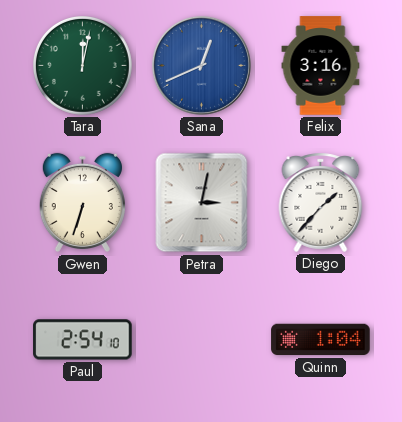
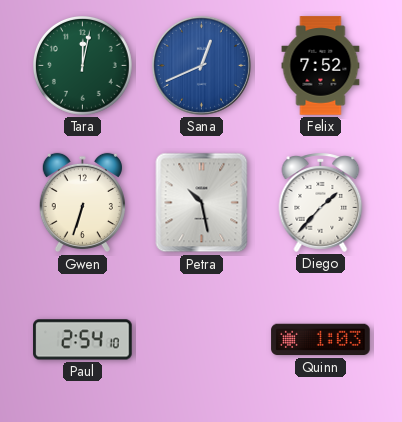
Felix: 3:16 -> 7:52 (321, 66)
Petra: 3:02 -> 10:28 (202, 203)
Quinn: 1:04 -> 1:03 (321, 340)
